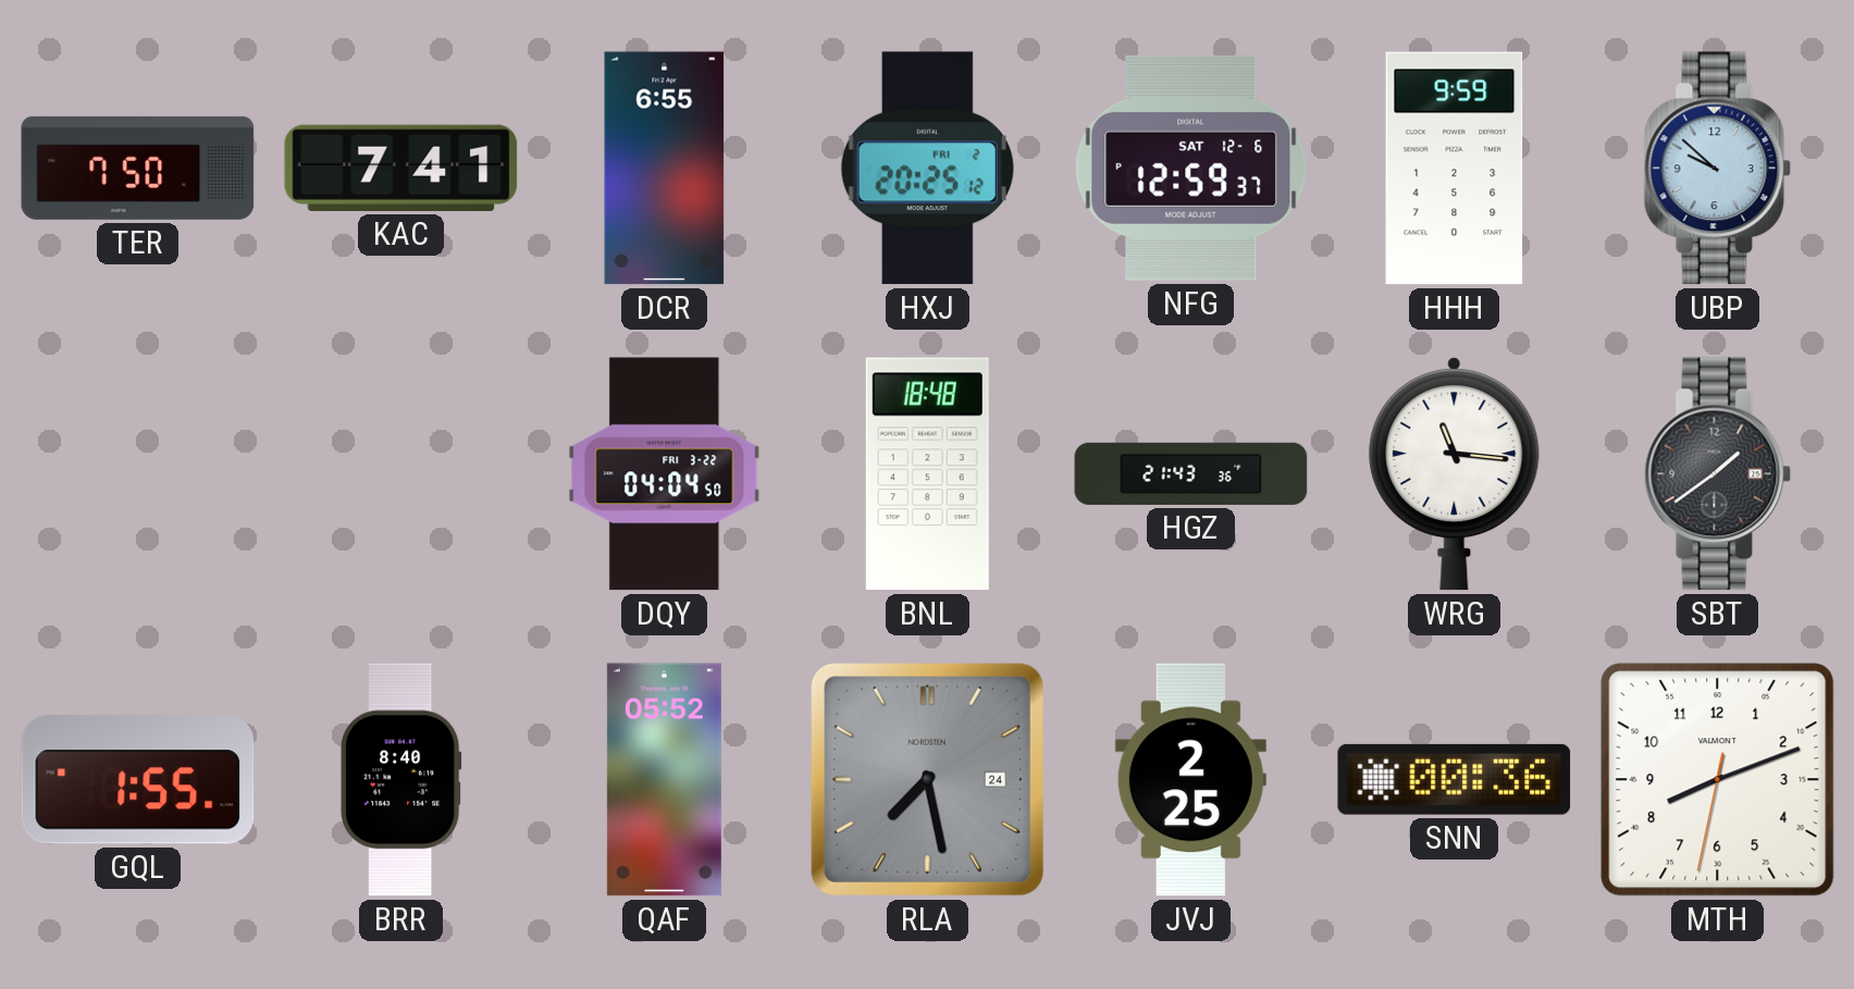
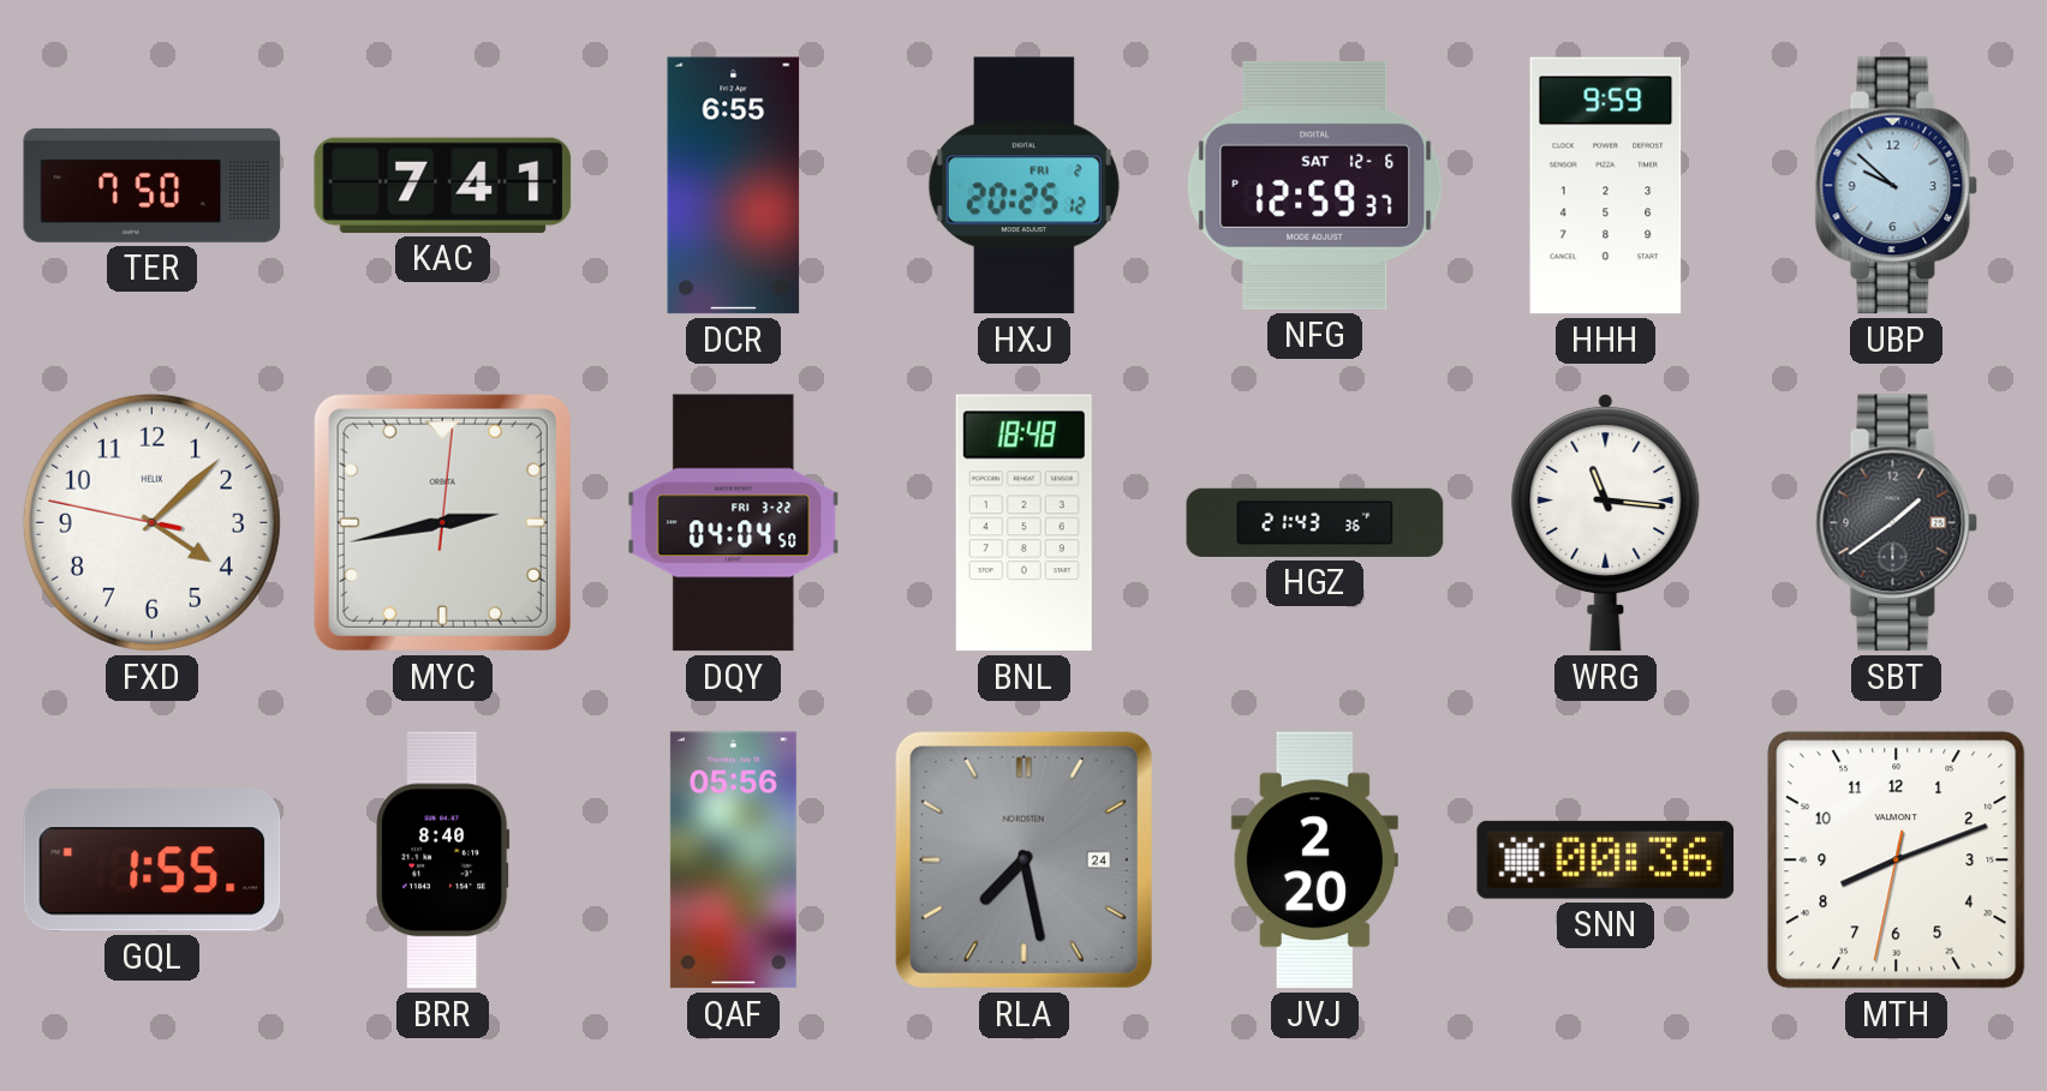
FXD: none -> 4:07 (151, 522)
MYC: none -> 2:43 (442, 522)
QAF: 05:52 -> 05:56 (733, 861)
JVJ: 2:25 -> 2:20 (1314, 861)
